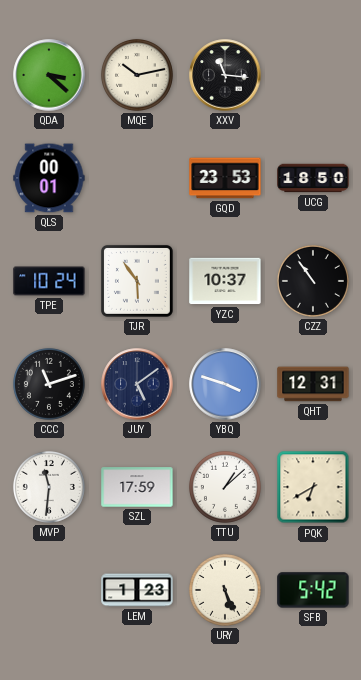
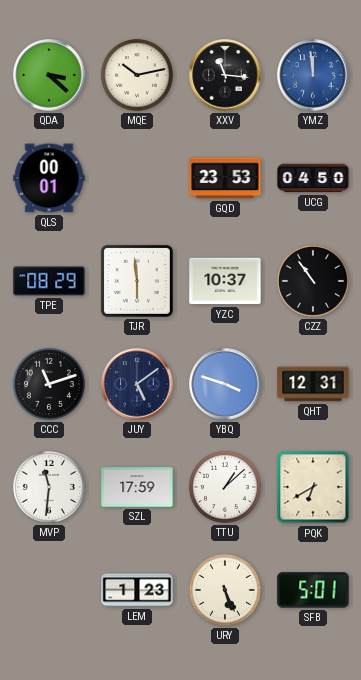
YMZ: none -> 11:59 (313, 75)
UCG: 18:50 -> 04:50 (313, 178)
TPE: 10:24 -> 08:29 (49, 281)
TJR: 5:54 -> 5:59 (137, 281)
SFB: 5:42 -> 5:01 (313, 590)
